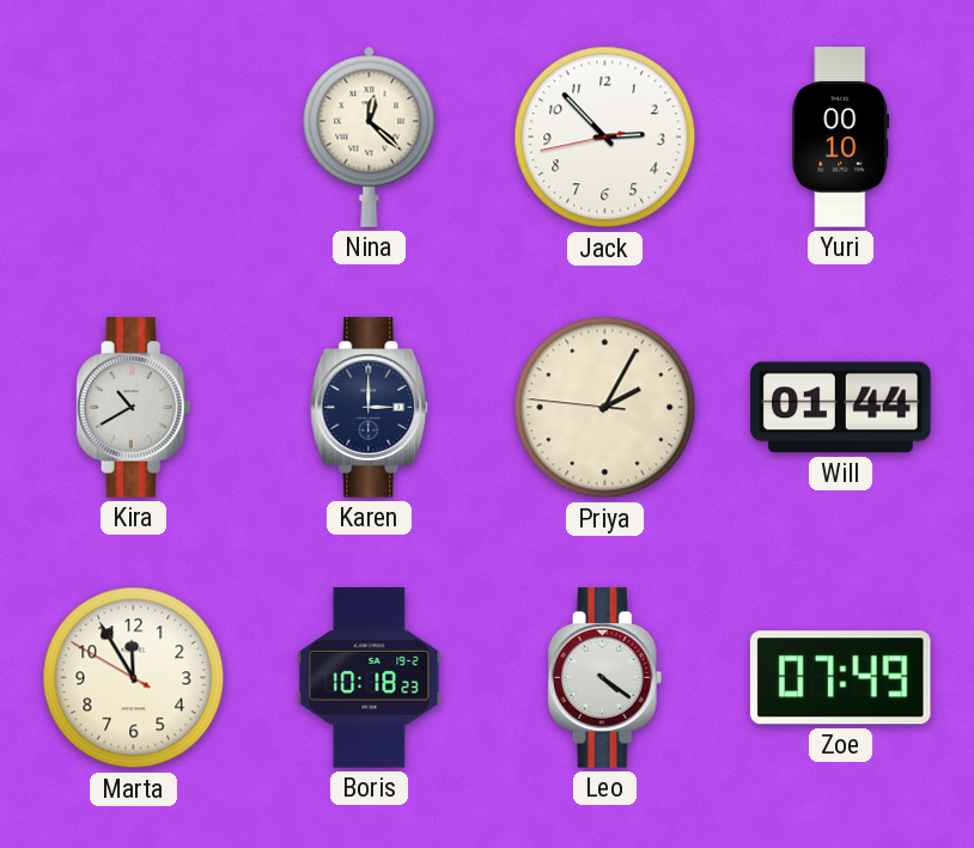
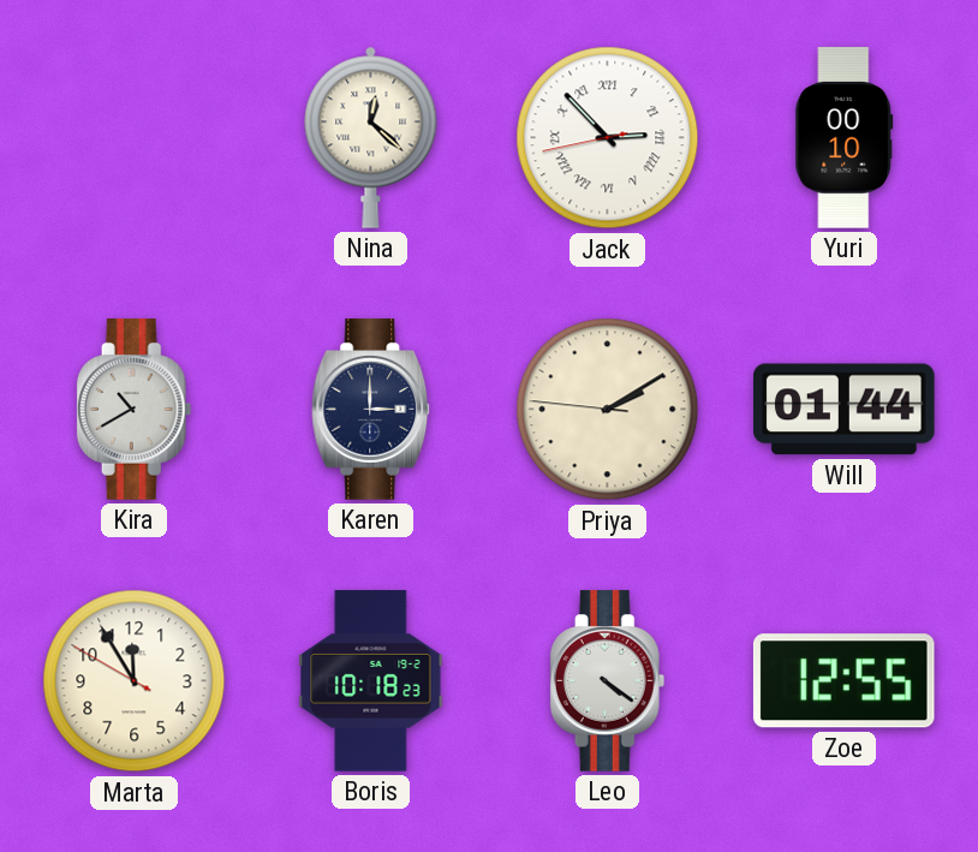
Jack numerals: Arabic -> Roman (608, 138)
Priya: 2:04 -> 2:09 (608, 410)
Zoe: 07:49 -> 12:55 (843, 681)
